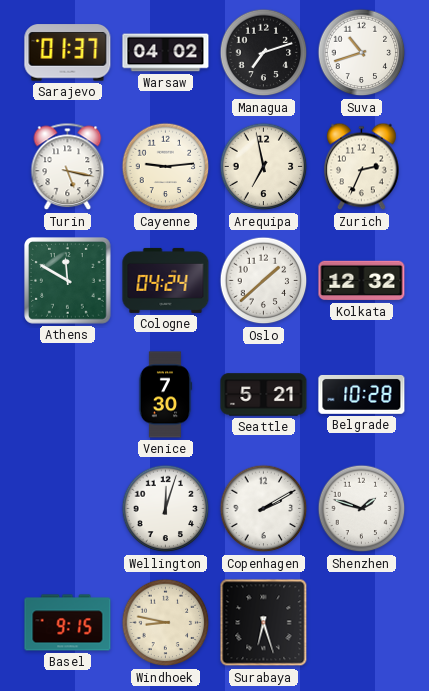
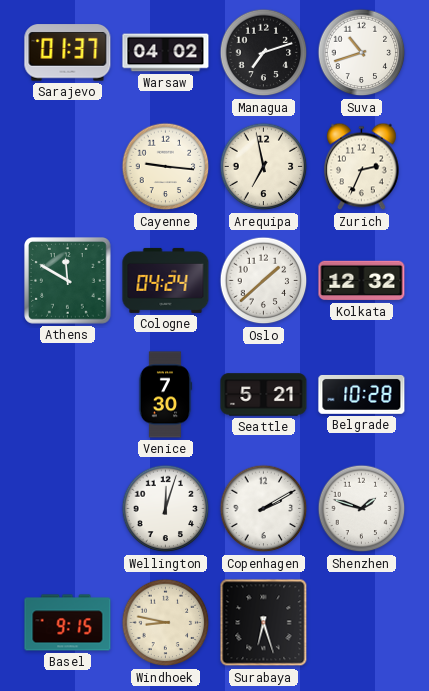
Turin: 5:17 -> none (68, 167)
Cayenne: 9:14 -> 9:16 (166, 167)
